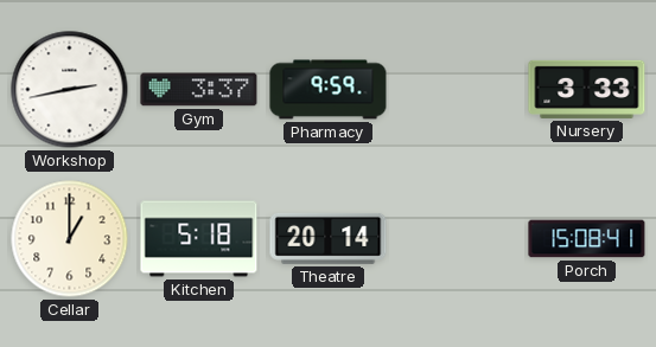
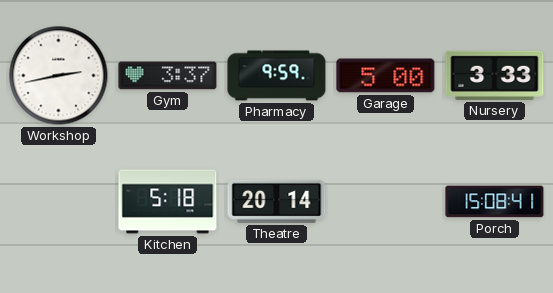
Garage: none -> 5:00 (386, 76)
Cellar: 1:00 -> none (70, 239)
